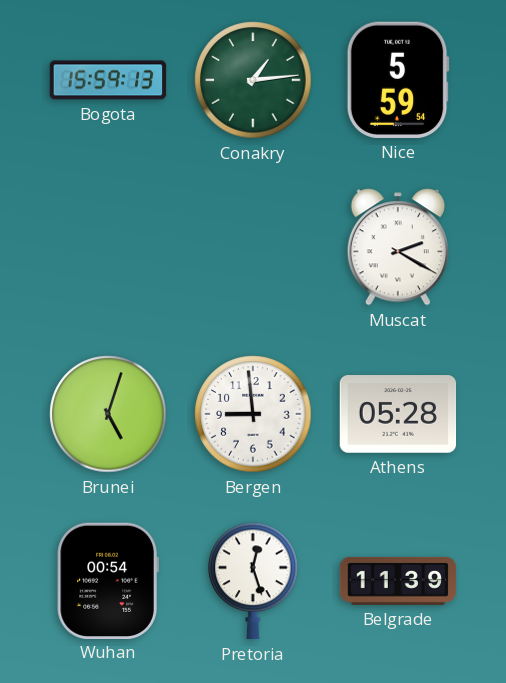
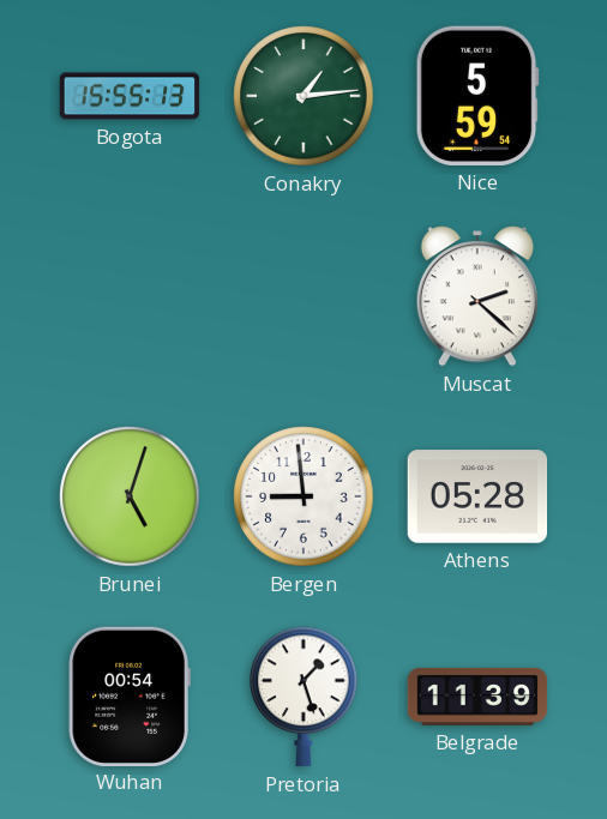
Bogota: 15:59 -> 15:55 (130, 96)
Muscat: 2:20 -> 2:22 (477, 296)
Pretoria: 12:27 -> 1:27 (303, 697)
